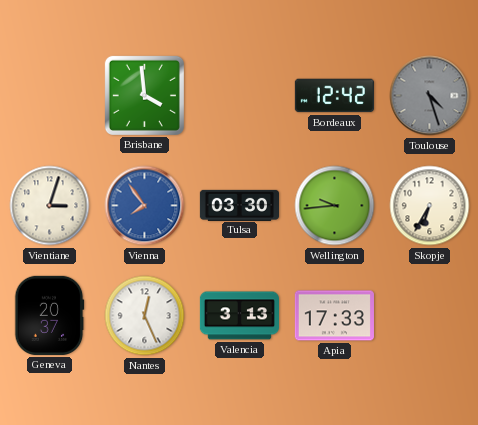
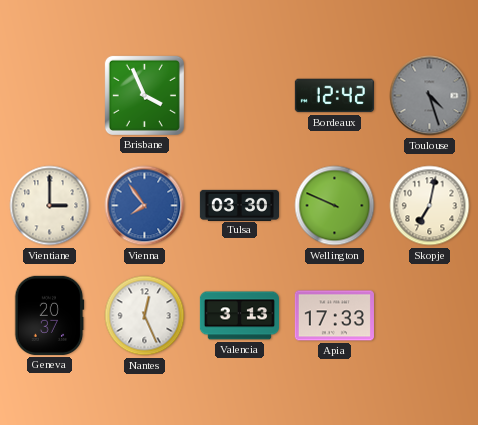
Brisbane: 3:59 -> 3:56 (144, 95)
Vientiane: 3:03 -> 3:00 (50, 206)
Wellington: 9:44 -> 9:49 (335, 206)
Skopje: 6:35 -> 7:02 (430, 206)
